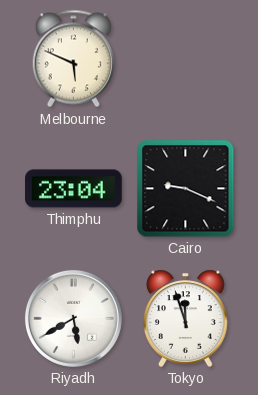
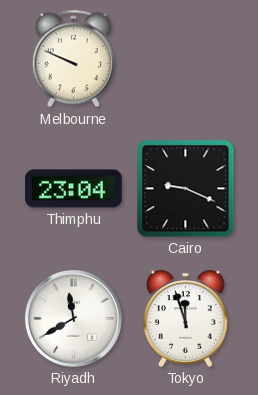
Melbourne: 5:49 -> 9:49 (73, 59)
Riyadh: 5:40 -> 11:40 (73, 318)
